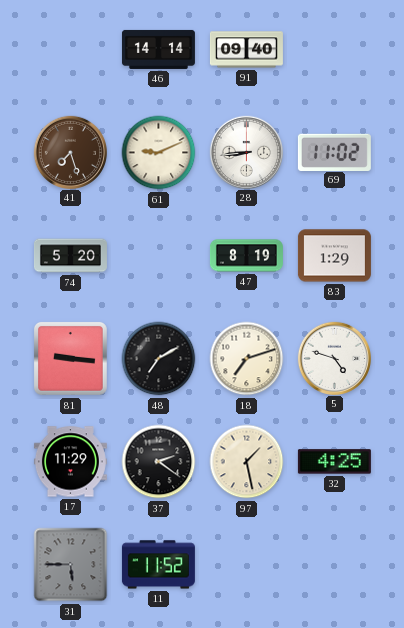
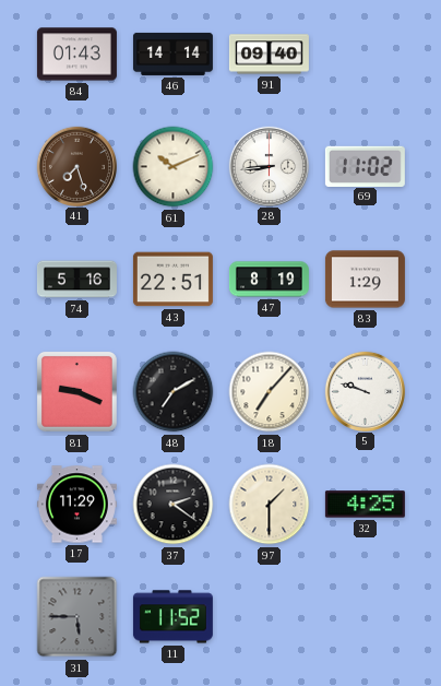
84: none -> 01:43 (76, 55)
61: 9:11 -> 10:11 (174, 167)
74: 5:20 -> 5:16 (76, 280)
43: none -> 22:51 (172, 280)
81: 9:16 -> 9:19 (76, 391)
18: 7:12 -> 7:07 (270, 392)
5: 4:48 -> 9:48 (365, 391)
97: 1:28 -> 1:30 (270, 505)
